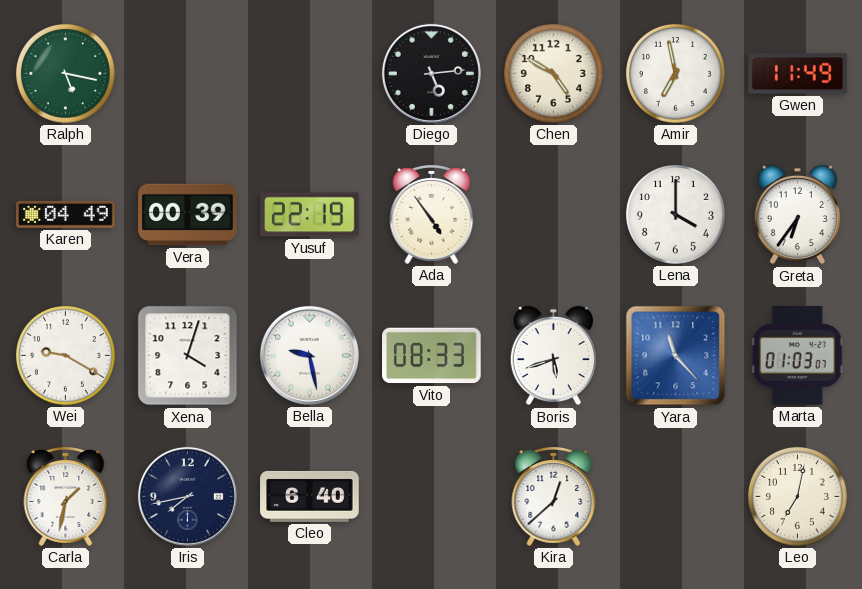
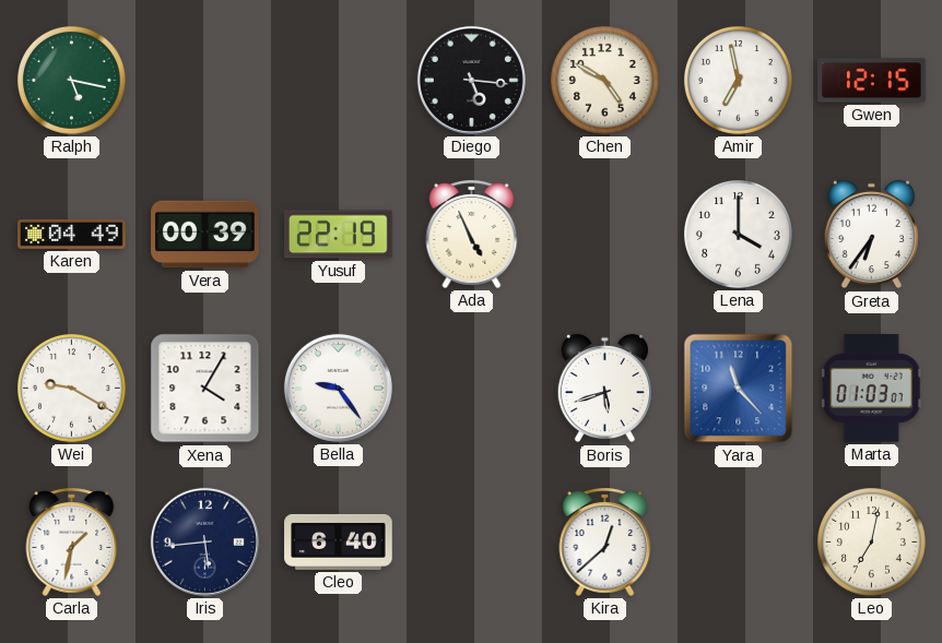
Diego: 5:14 -> 5:16 (471, 80)
Gwen: 11:49 -> 12:15 (872, 81)
Ada: 4:54 -> 4:56 (472, 234)
Xena: 4:03 -> 4:05 (205, 389)
Bella: 9:28 -> 9:24 (338, 388)
Vito: 08:33 -> none (432, 356)
Iris: 7:43 -> 5:44 (204, 541)
